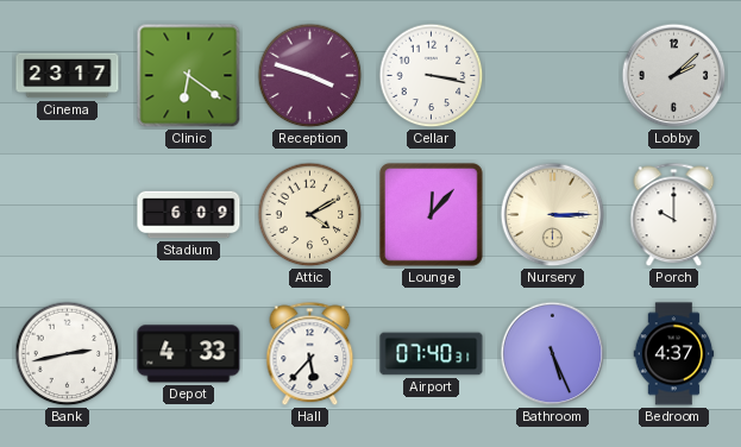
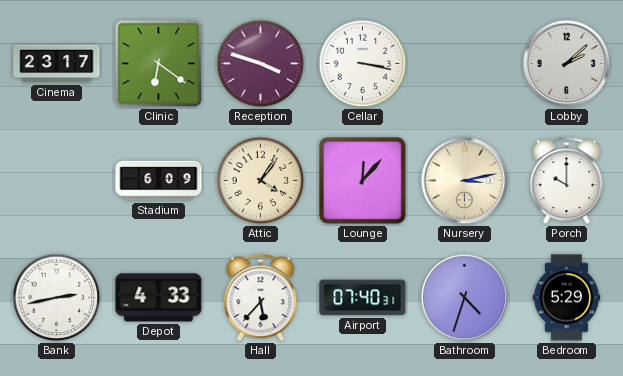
Attic: 4:10 -> 4:06 (261, 181)
Nursery: 3:15 -> 3:13 (465, 181)
Bathroom: 5:26 -> 4:33 (465, 298)
Bedroom: 4:37 -> 5:29 (567, 298)
